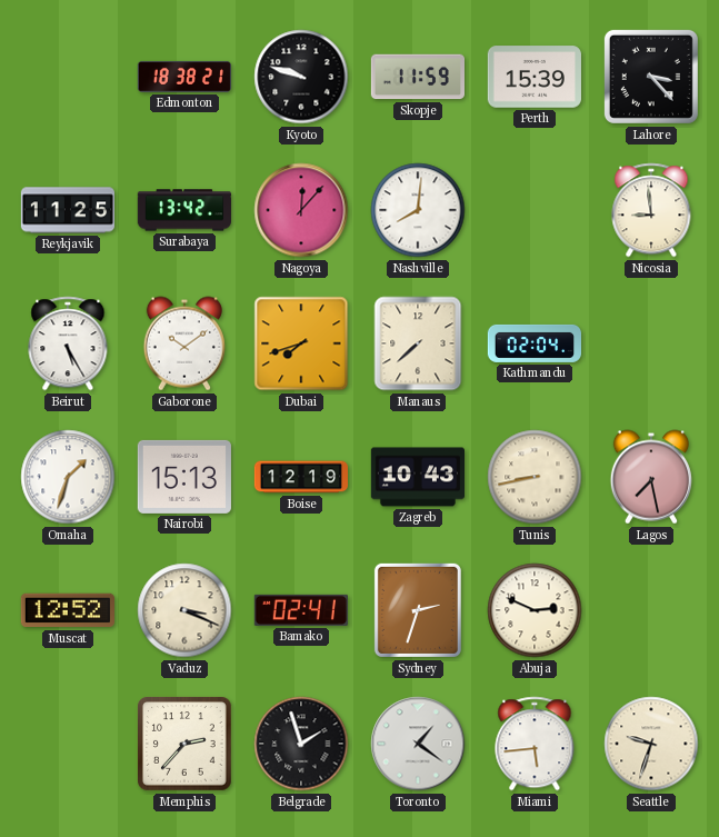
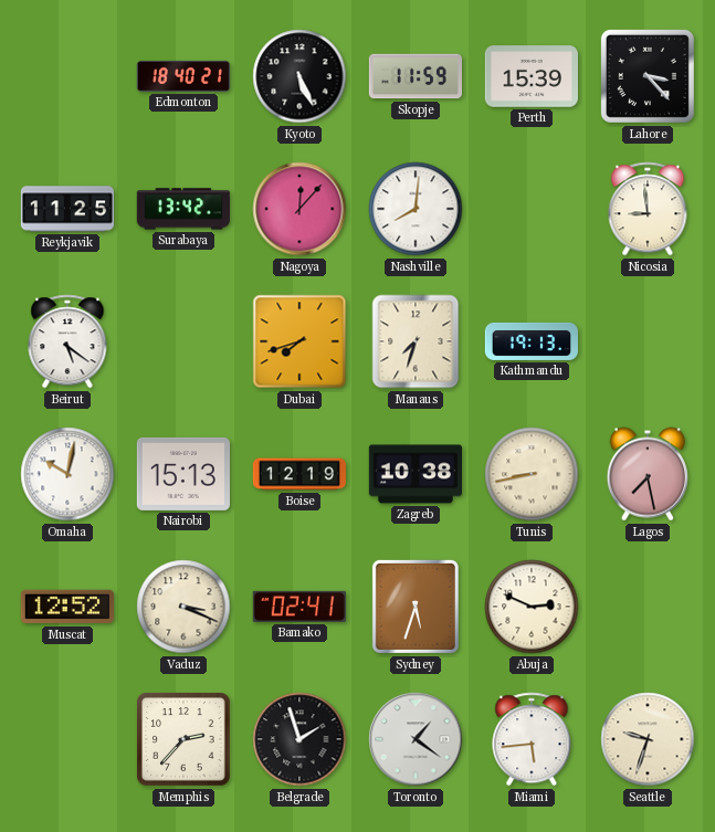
Edmonton: 18:38 -> 18:40 (183, 76)
Kyoto: 9:48 -> 5:26 (299, 76)
Beirut: 5:25 -> 5:21 (67, 341)
Gaborone: 10:09 -> none (184, 343)
Manaus: 7:38 -> 7:33 (416, 341)
Kathmandu: 02:04 -> 19:13 (530, 341)
Omaha: 1:33 -> 10:02 (67, 474)
Zagreb: 10:43 -> 10:38 (414, 474)
Sydney: 2:33 -> 5:33 (416, 607)
